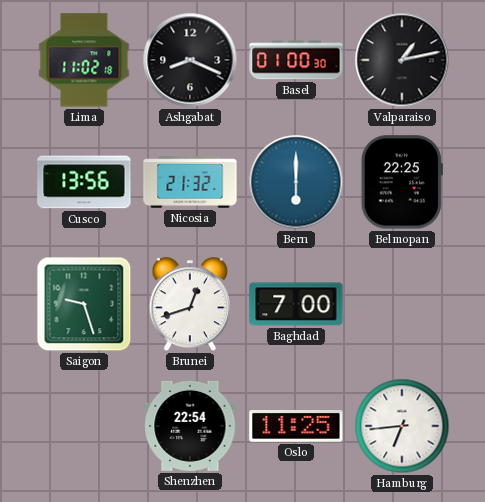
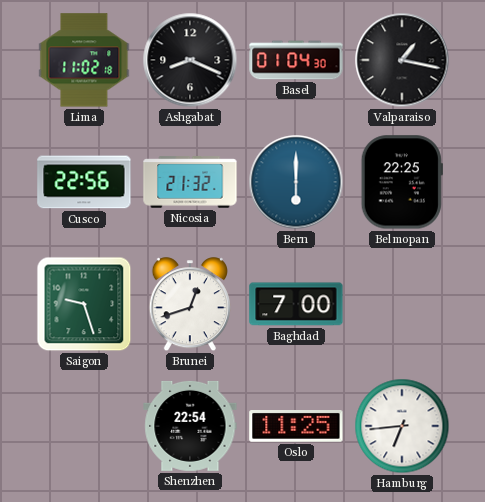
Basel: 01:00 -> 01:04 (296, 60)
Valparaiso: 1:13 -> 1:17 (402, 60)
Cusco: 13:56 -> 22:56 (84, 182)
